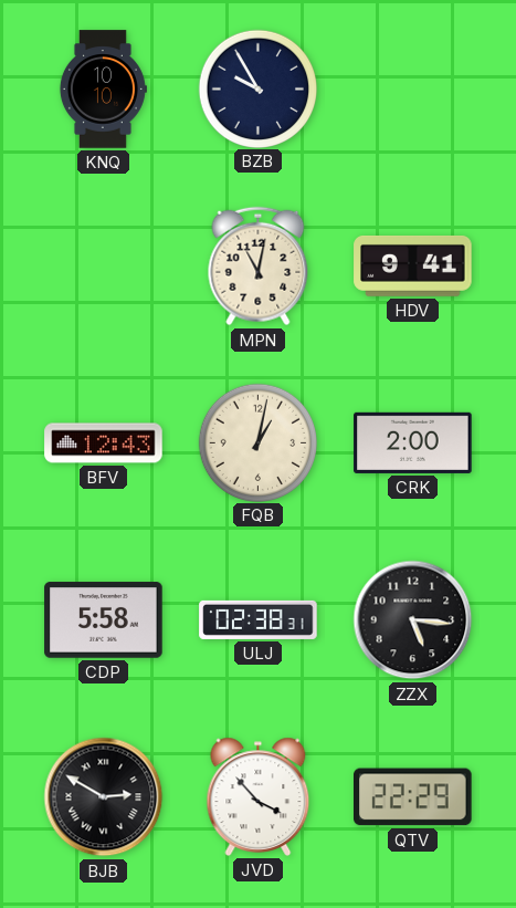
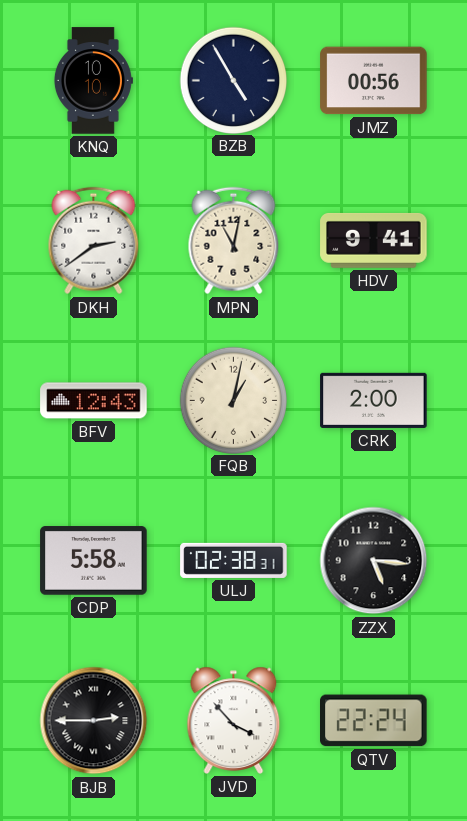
BZB: 9:55 -> 4:55 (233, 80)
JMZ: none -> 00:56 (374, 81)
DKH: none -> 2:39 (94, 241)
BJB: 2:50 -> 2:45 (94, 721)
QTV: 22:29 -> 22:24 (374, 721)
